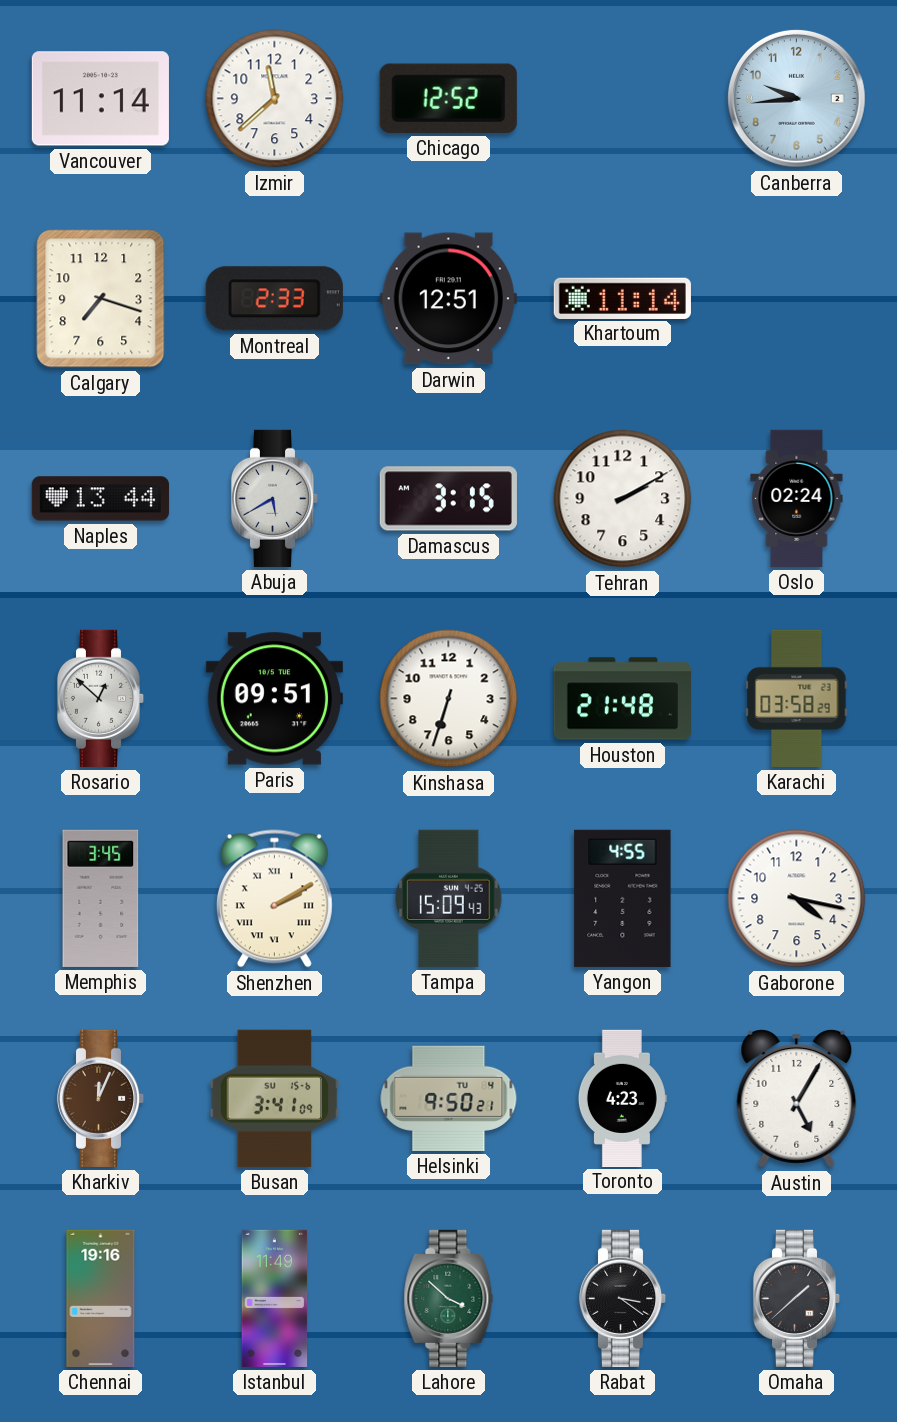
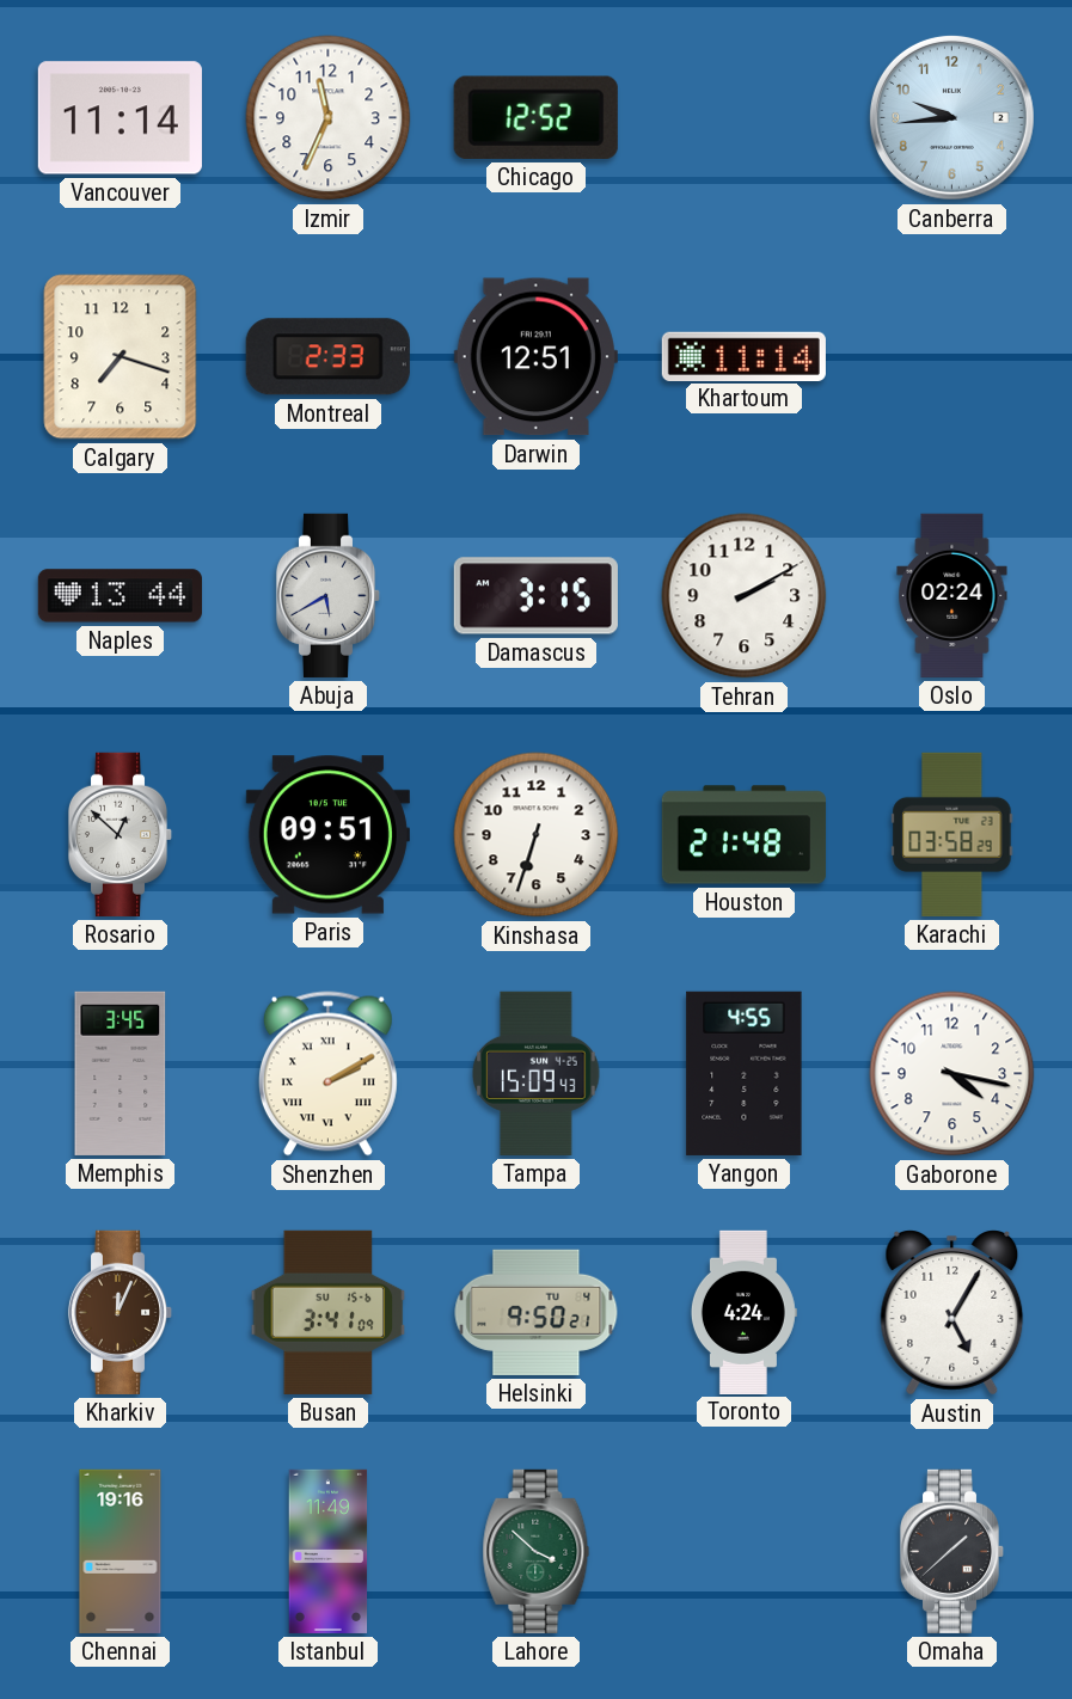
Izmir: 11:38 -> 11:34 (329, 118)
Toronto: 4:23 -> 4:24 (743, 1312)
Rabat: 3:21 -> none (623, 1298)
